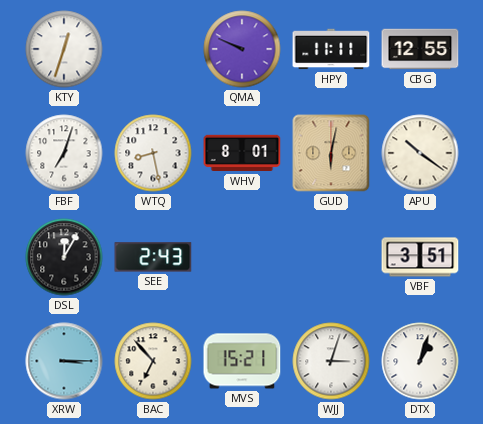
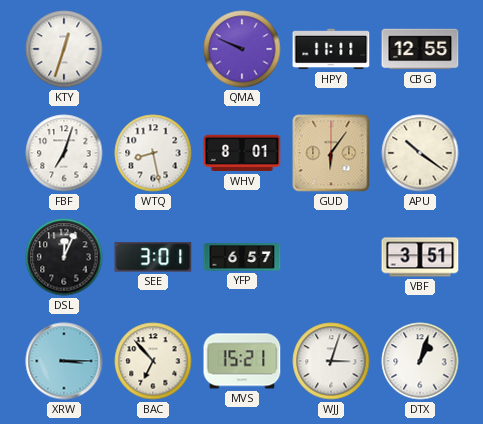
GUD: 6:02 -> 6:06 (331, 153)
DSL: 12:05 -> 12:04 (64, 257)
SEE: 2:43 -> 3:01 (153, 257)
YFP: none -> 6:57 (242, 257)
